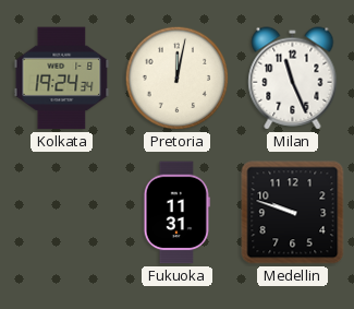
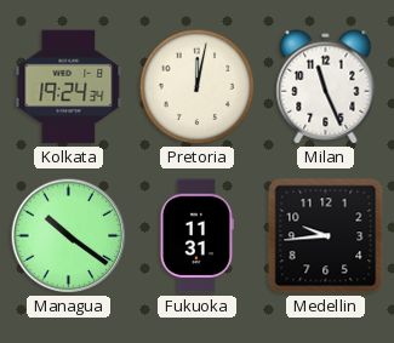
Managua: none -> 10:21 (69, 236)
Medellin: 9:48 -> 9:44 (326, 236)
